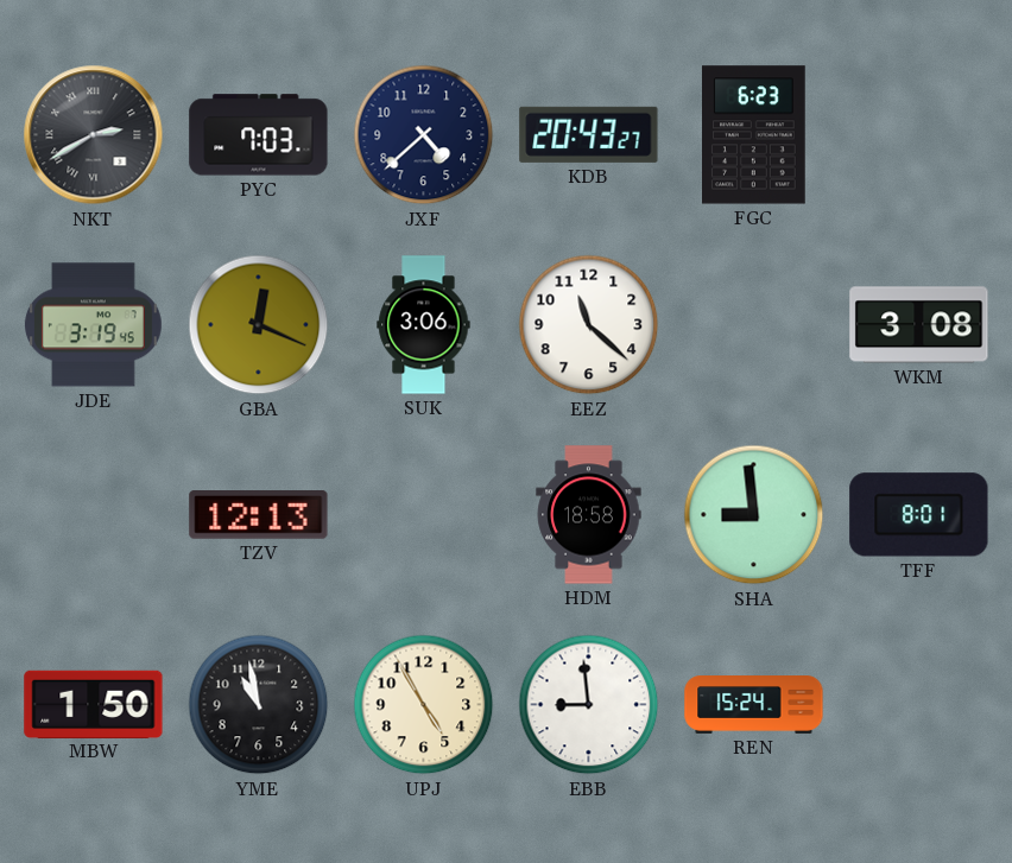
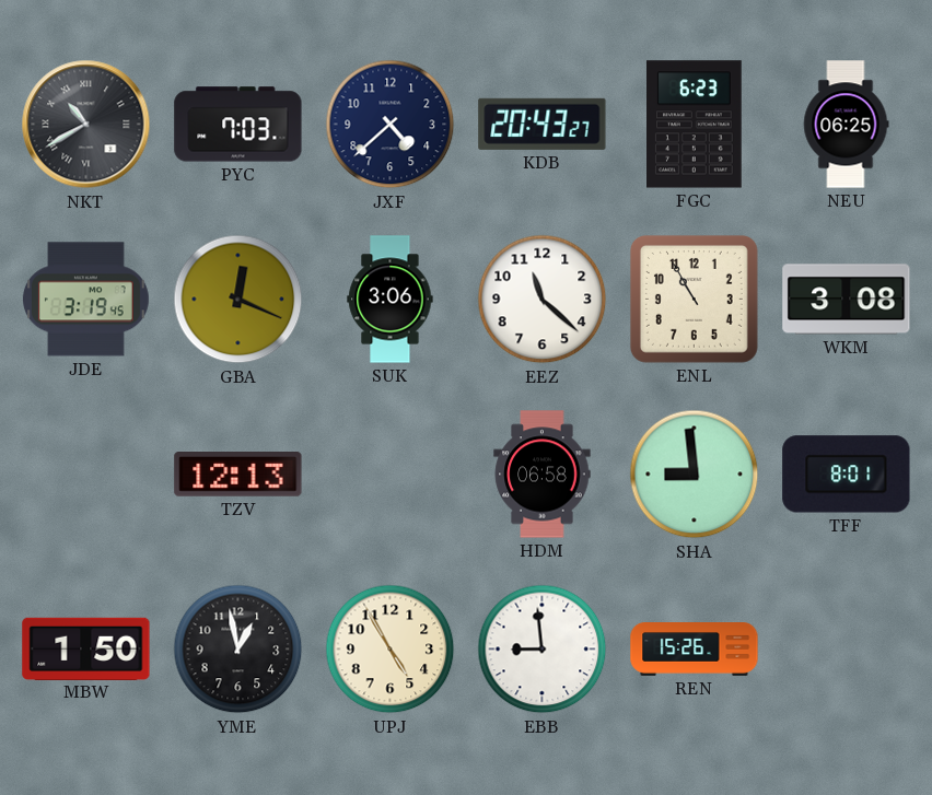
NKT: 2:40 -> 10:40 (86, 125)
NEU: none -> 06:25 (846, 125)
ENL: none -> 10:55 (694, 299)
HDM: 18:58 -> 06:58 (543, 475)
YME: 10:58 -> 12:58 (238, 650)
REN: 15:24 -> 15:26 (695, 650)
